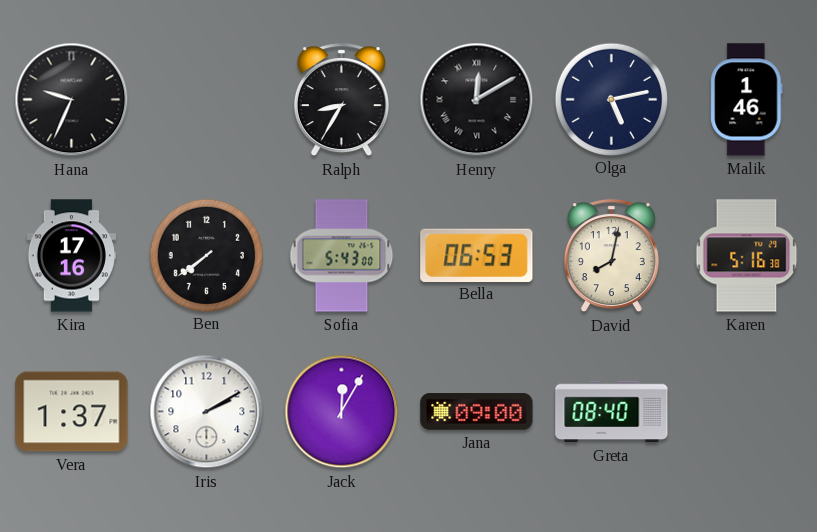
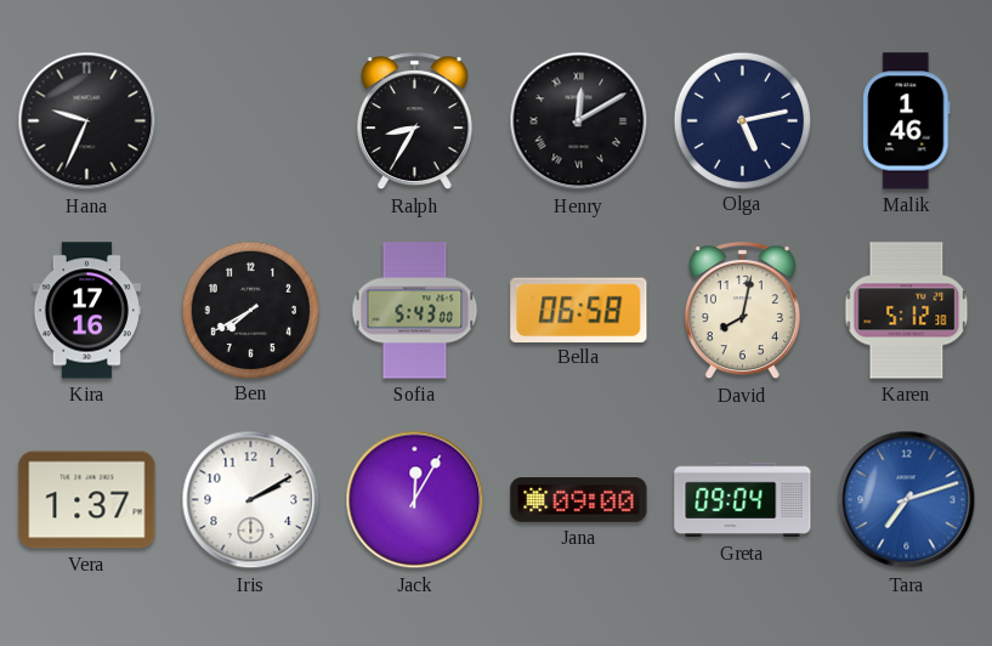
Ben: 7:39 -> 7:40 (250, 310)
Bella: 06:53 -> 06:58 (579, 310)
Karen: 5:16 -> 5:12 (907, 311)
Greta: 08:40 -> 09:04 (743, 500)
Tara: none -> 7:12 (907, 500)
